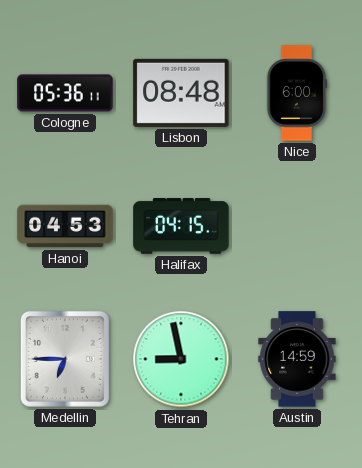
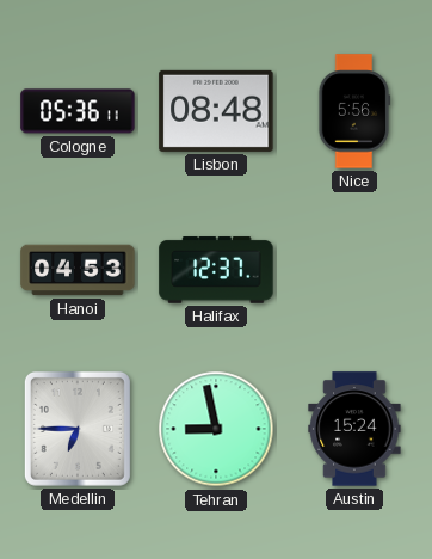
Nice: 6:00 -> 5:56 (354, 111)
Halifax: 04:15 -> 12:37 (216, 270)
Austin: 14:59 -> 15:24 (354, 429)
